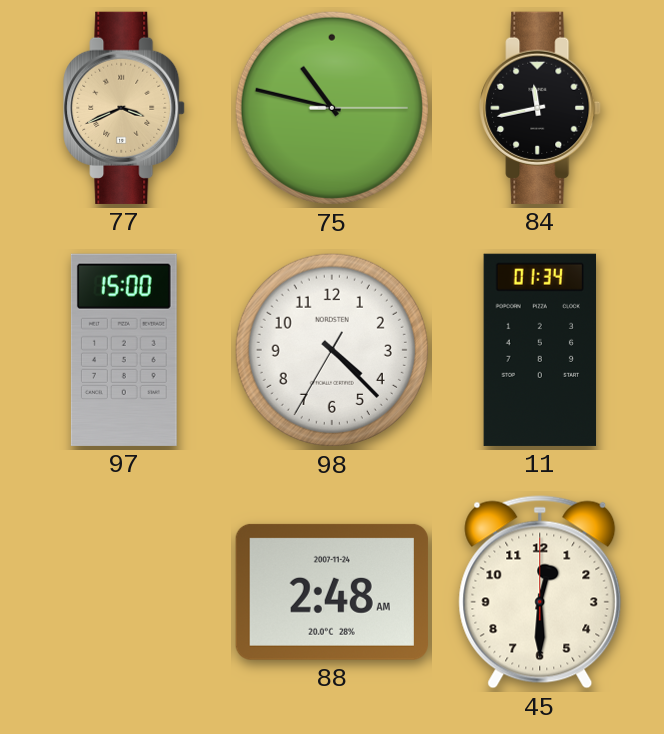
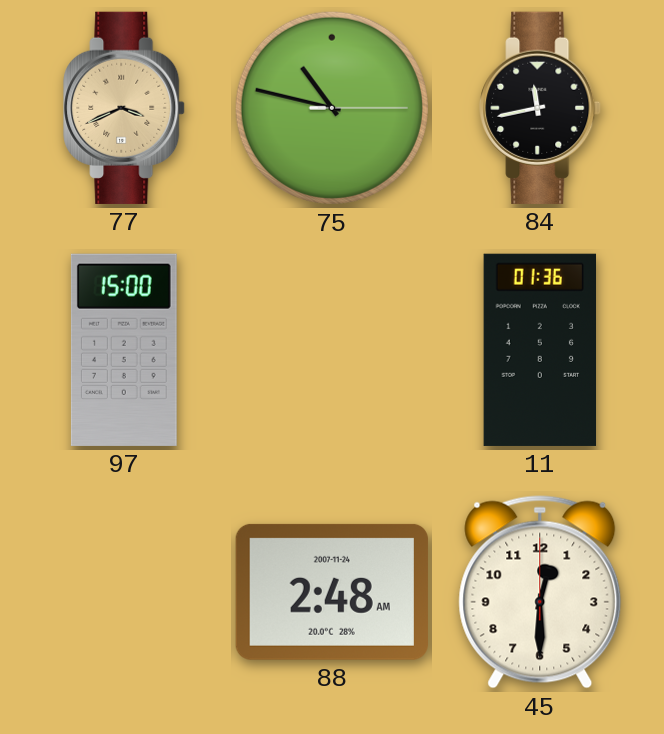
98: 4:22 -> none (332, 350)
11: 01:34 -> 01:36 (540, 350)
